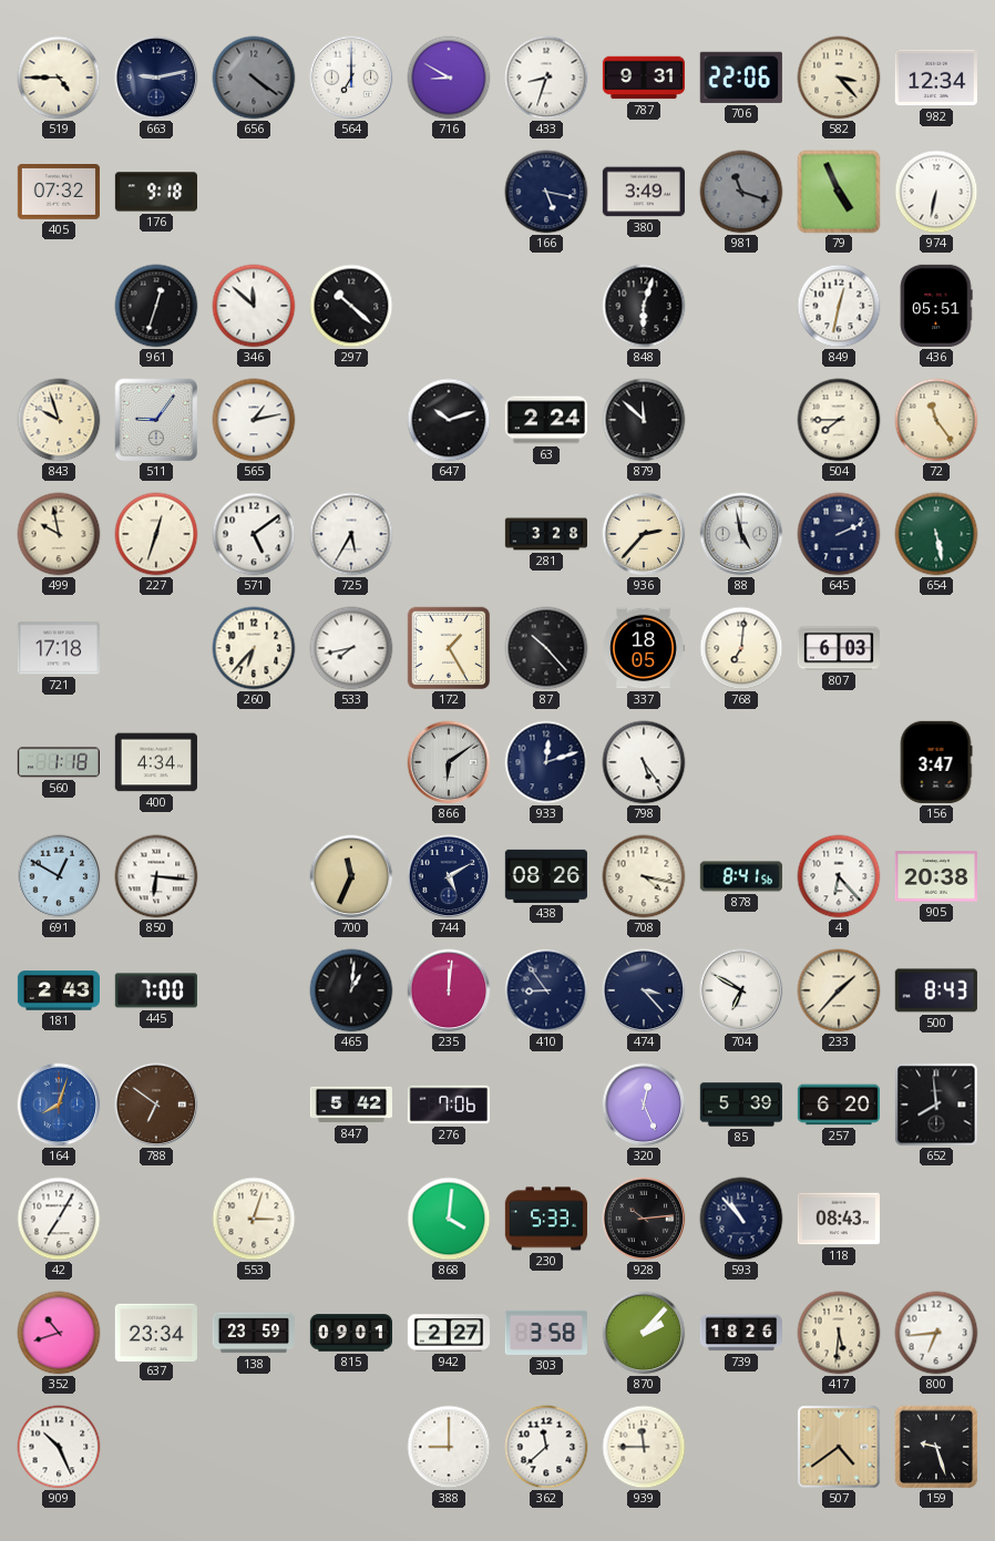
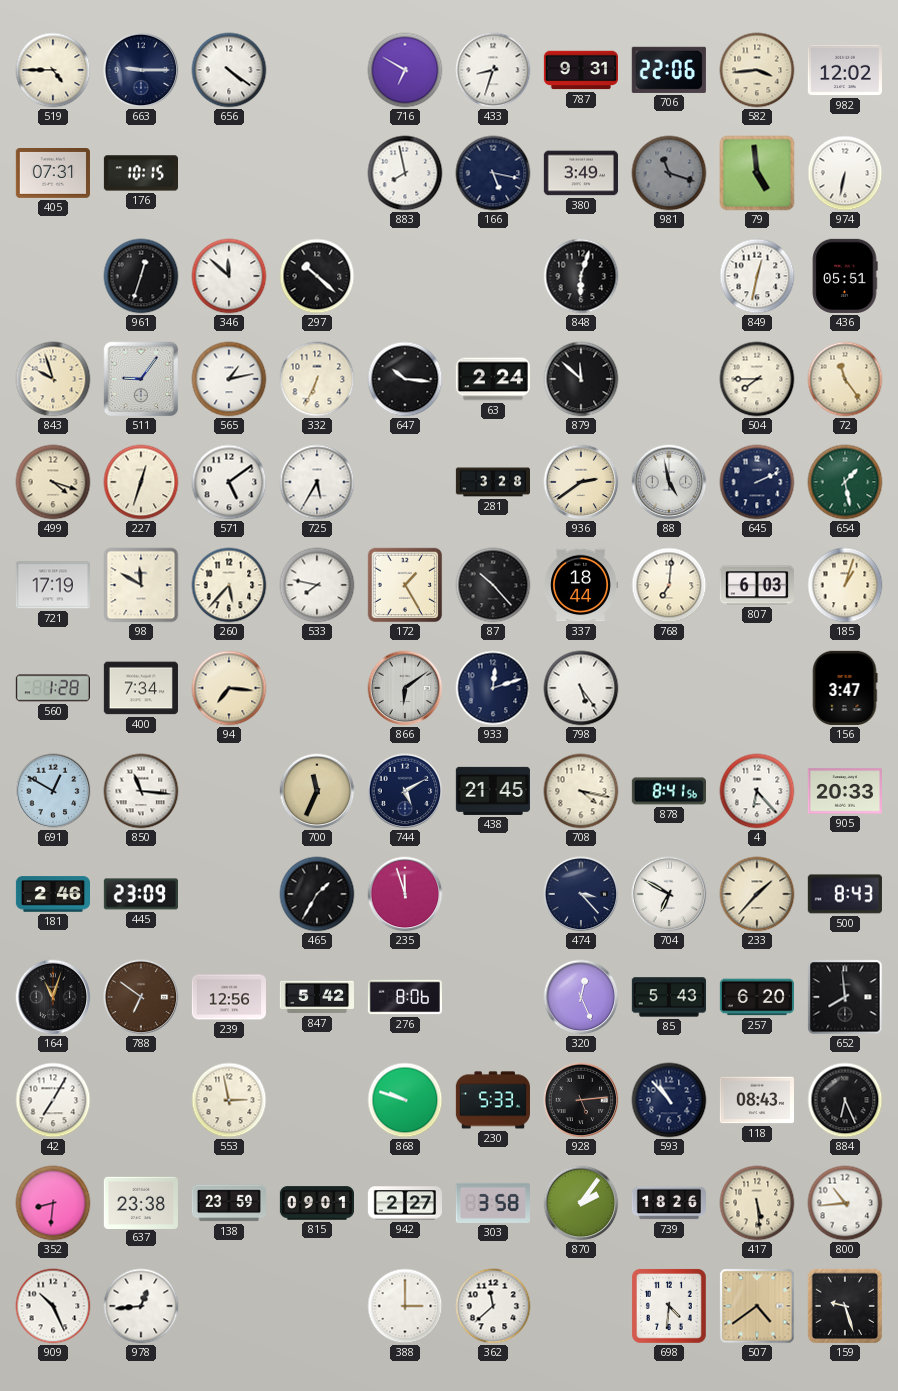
663: 9:13 -> 9:15 (141, 70)
656 dial: grey -> white (229, 70)
564: 7:00 -> none (351, 78)
716: 8:50 -> 6:50 (405, 70)
582: 3:23 -> 3:44 (757, 70)
982: 12:34 -> 12:02 (845, 70)
405: 07:32 -> 07:31 (53, 174)
176: 9:18 -> 10:15 (140, 173)
883: none -> 7:58 (405, 173)
79: 4:56 -> 4:59 (757, 173)
332: none -> 6:34 (317, 379)
647: 10:12 -> 10:16 (405, 379)
499: 9:58 -> 4:18 (53, 482)
936: 2:37 -> 2:39 (581, 482)
654: 5:28 -> 1:28 (845, 482)
721: 17:18 -> 17:19 (53, 585)
98: none -> 11:50 (141, 585)
260: 6:37 -> 5:37 (229, 585)
533: 7:43 -> 7:47 (317, 585)
337: 18:05 -> 18:44 (581, 585)
185: none -> 1:03 (845, 585)
560: 1:18 -> 1:28 (53, 688)
400: 4:34 -> 7:34 (141, 688)
94: none -> 7:16 (229, 688)
850: 6:16 -> 11:16 (141, 791)
438: 08:26 -> 21:45 (493, 791)
905: 20:38 -> 20:33 (845, 791)
181: 2:43 -> 2:46 (52, 894)
445: 7:00 -> 23:09 (141, 894)
465: 1:01 -> 1:35 (317, 894)
235: 12:01 -> 11:57 (405, 894)
410: 8:54 -> none (546, 990)
164: 8:03 -> 11:03 (53, 997)
164 dial: blue -> black (53, 997)
239: none -> 12:56 (229, 997)
276: 7:06 -> 8:06 (404, 997)
85: 5:39 -> 5:43 (669, 997)
553: 3:03 -> 2:58 (229, 1100)
868: 4:01 -> 9:48 (405, 1100)
928: 10:14 -> 5:14 (581, 1100)
884: none -> 6:26 (845, 1100)
352: 10:42 -> 8:31 (53, 1203)
637: 23:34 -> 23:38 (141, 1202)
870: 2:07 -> 2:06 (581, 1203)
417: 5:31 -> 5:29 (757, 1203)
800: 6:44 -> 10:44 (845, 1203)
978: none -> 12:44 (141, 1306)
388: 9:00 -> 3:00 (405, 1306)
939: 11:45 -> none (644, 1447)
698: none -> 4:31 (669, 1306)
